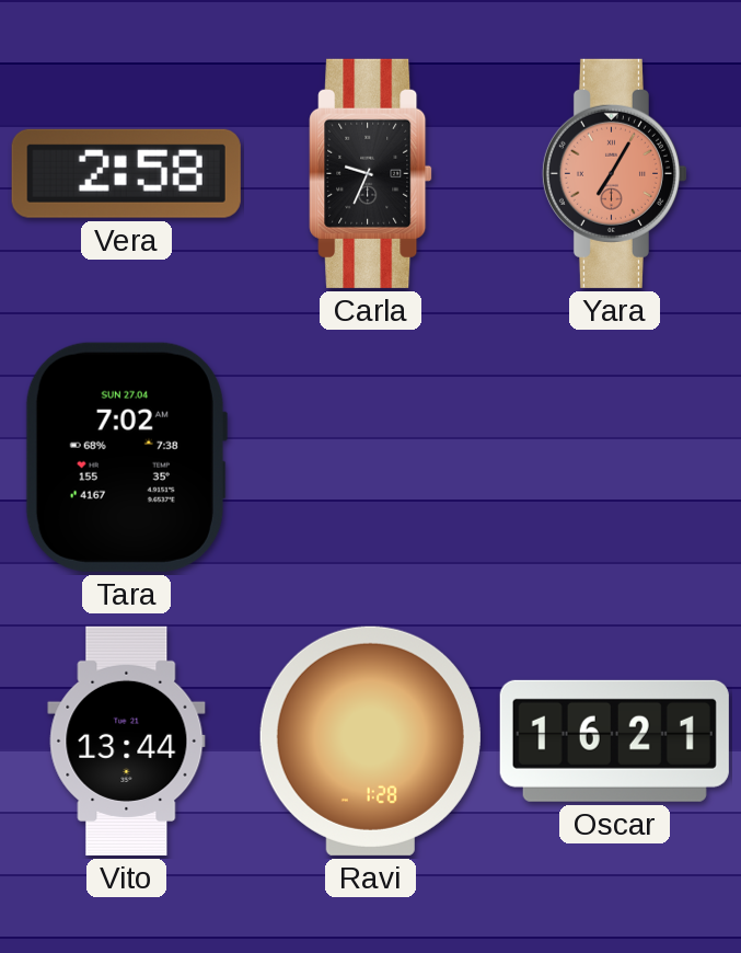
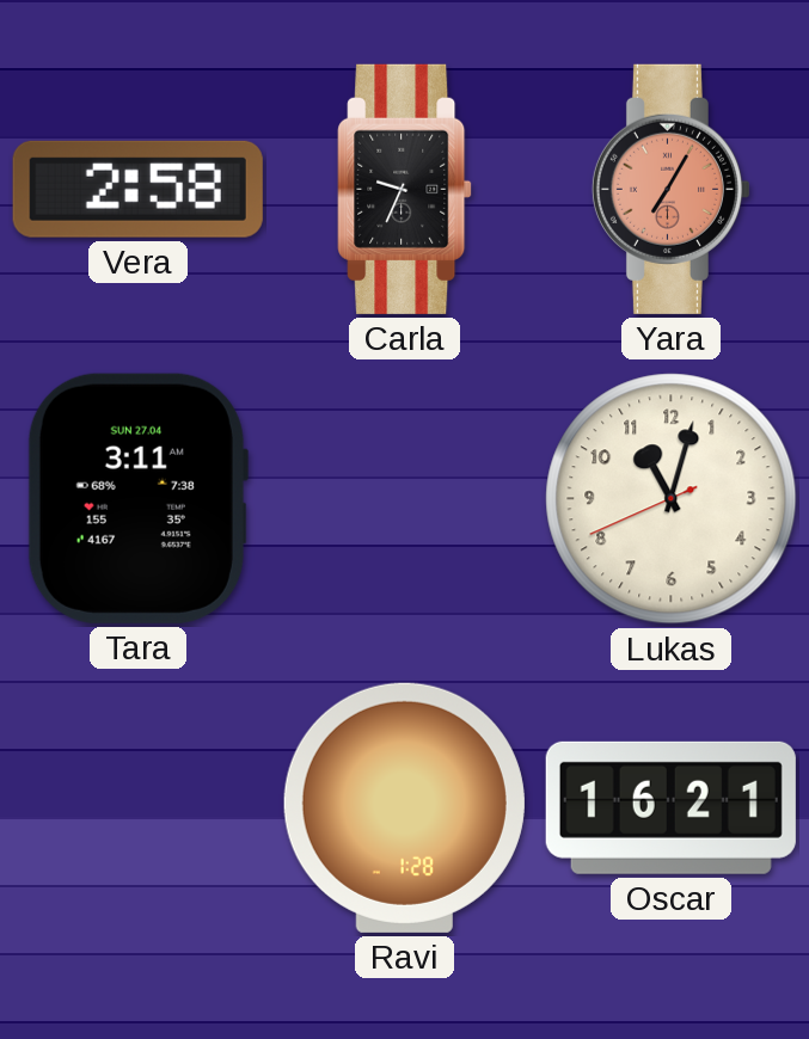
Tara: 7:02 -> 3:11 (137, 498)
Lukas: none -> 11:02 (672, 499)
Vito: 13:44 -> none (127, 740)
